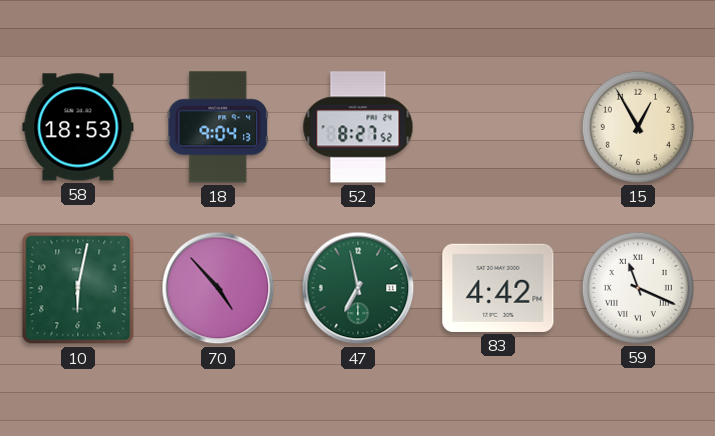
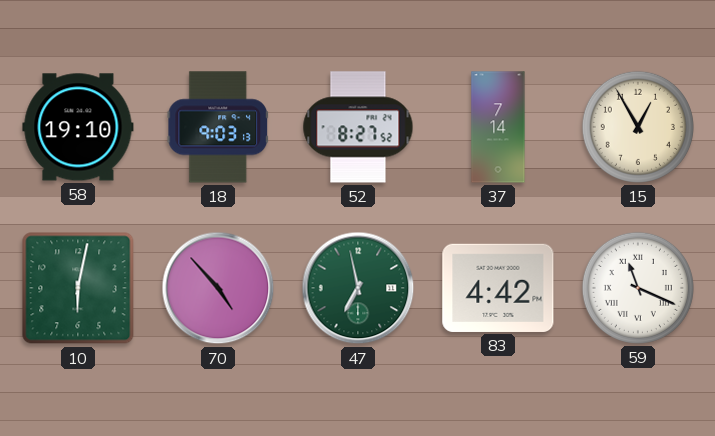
58: 18:53 -> 19:10 (78, 127)
18: 9:04 -> 9:03 (218, 127)
37: none -> 7:14 (498, 127)
